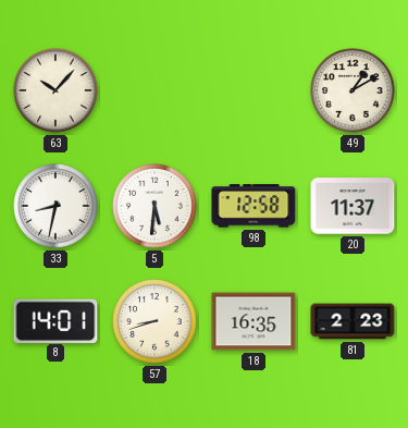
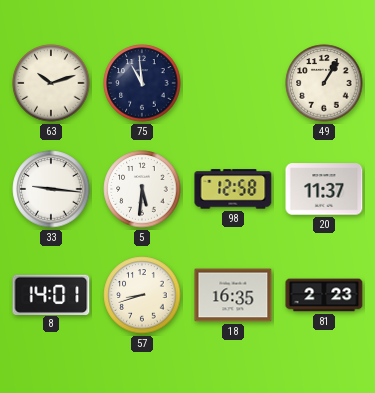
63: 10:07 -> 10:12 (51, 83)
75: none -> 10:59 (142, 83)
49: 1:10 -> 1:05 (324, 83)
33: 8:32 -> 9:16 (51, 189)
